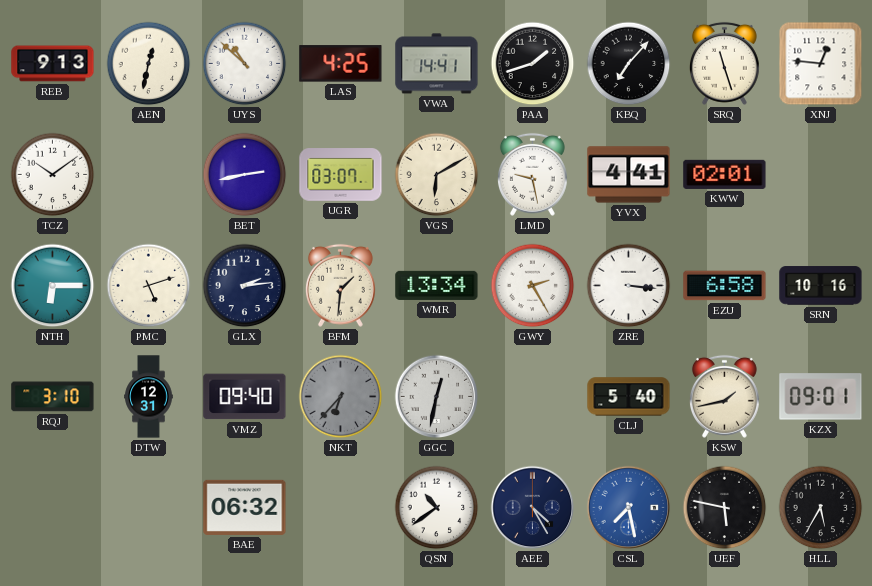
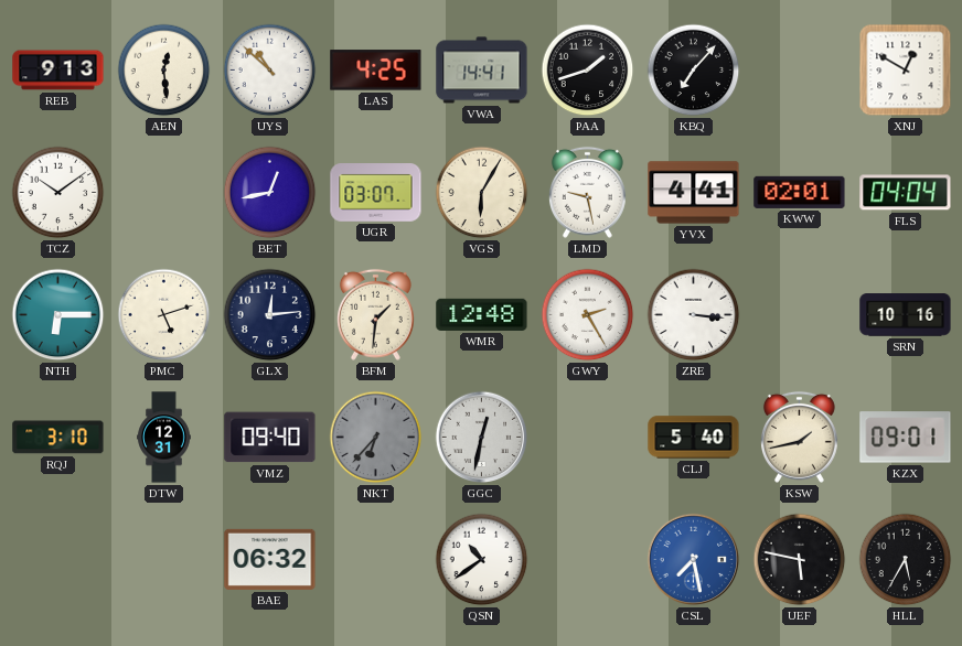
AEN: 12:32 -> 12:29 (164, 71)
SRQ: 11:27 -> none (724, 63)
XNJ: 12:46 -> 12:50 (906, 71)
BET: 2:43 -> 12:43 (270, 193)
VGS: 6:10 -> 6:05 (482, 193)
FLS: none -> 04:04 (906, 193)
GLX: 2:14 -> 12:14 (270, 315)
WMR: 13:34 -> 12:48 (482, 314)
EZU: 6:58 -> none (725, 286)
AEE: 4:25 -> none (533, 508)
